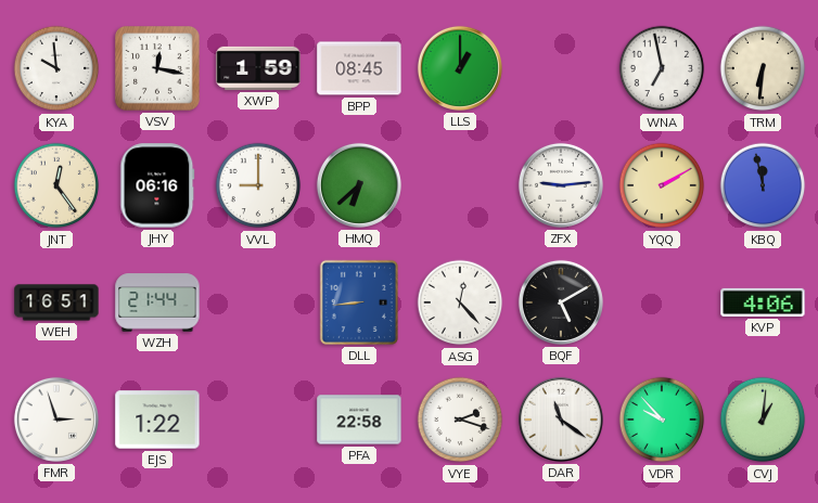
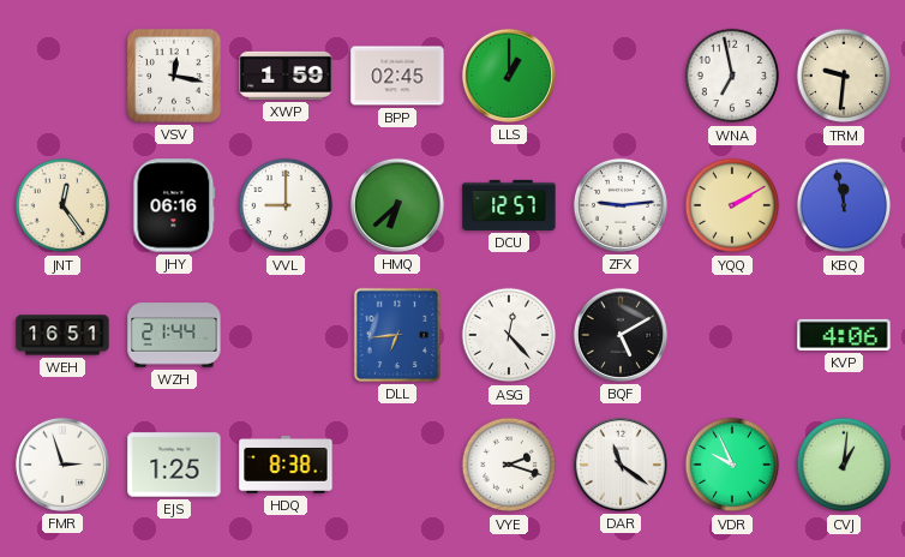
KYA: 9:59 -> none (56, 68)
BPP: 08:45 -> 02:45 (397, 76)
TRM: 6:31 -> 9:31 (844, 76)
DCU: none -> 12:57 (509, 205)
DLL: 8:44 -> 6:44 (397, 335)
EJS: 1:22 -> 1:25 (174, 465)
HDQ: none -> 8:38 (286, 466)
PFA: 22:58 -> none (359, 420)
VDR: 9:53 -> 9:56 (732, 465)
